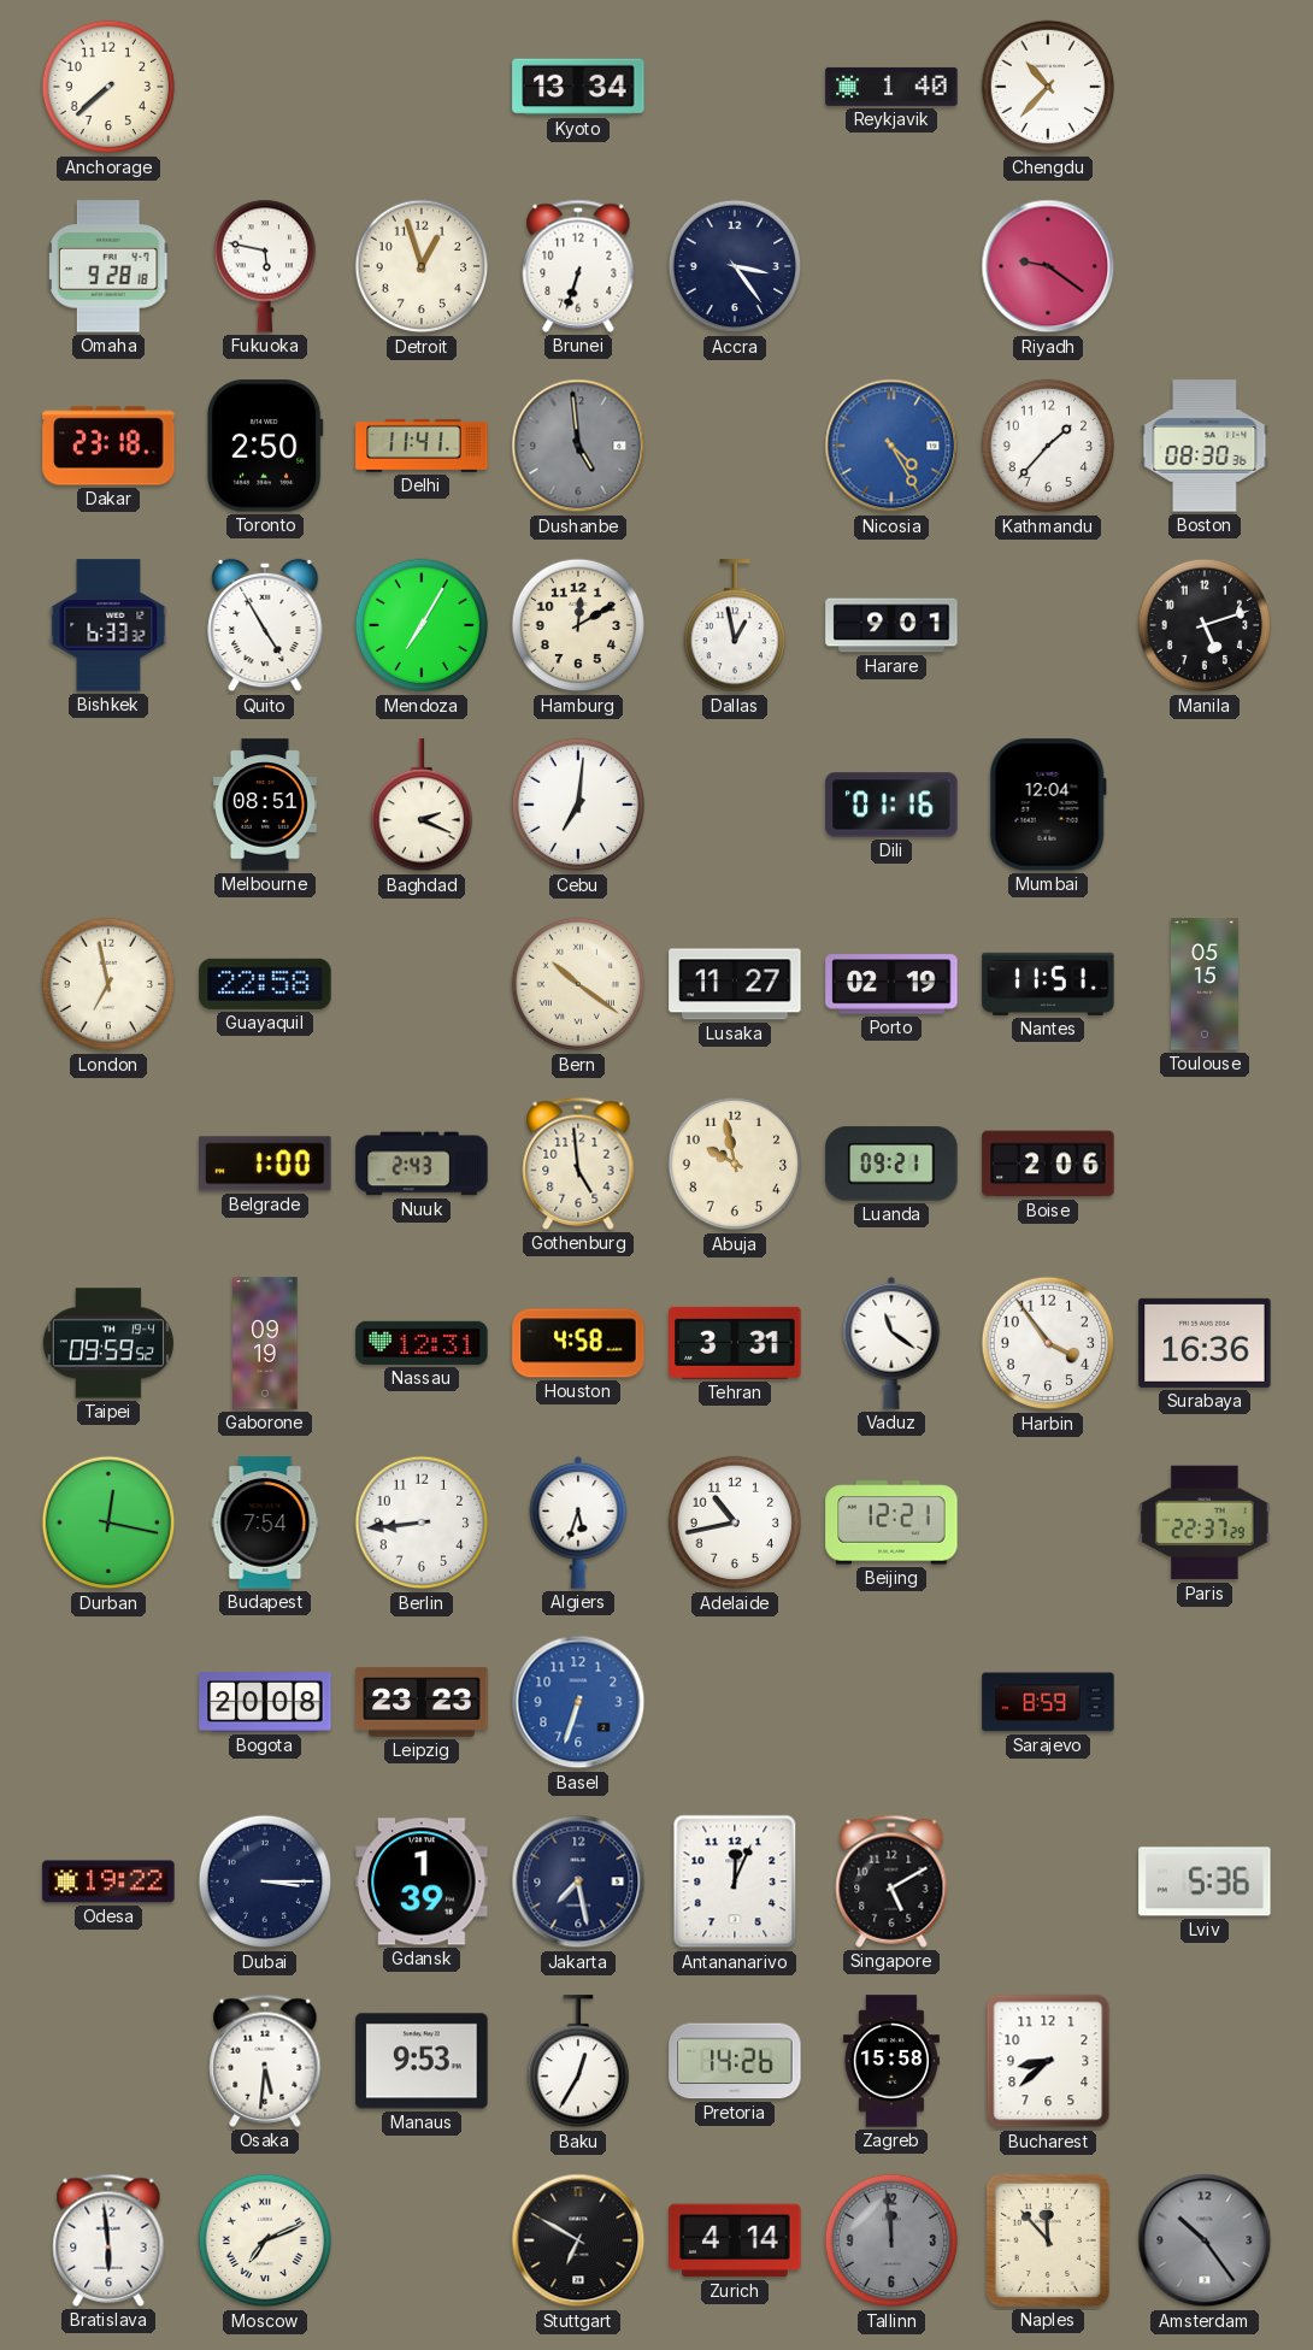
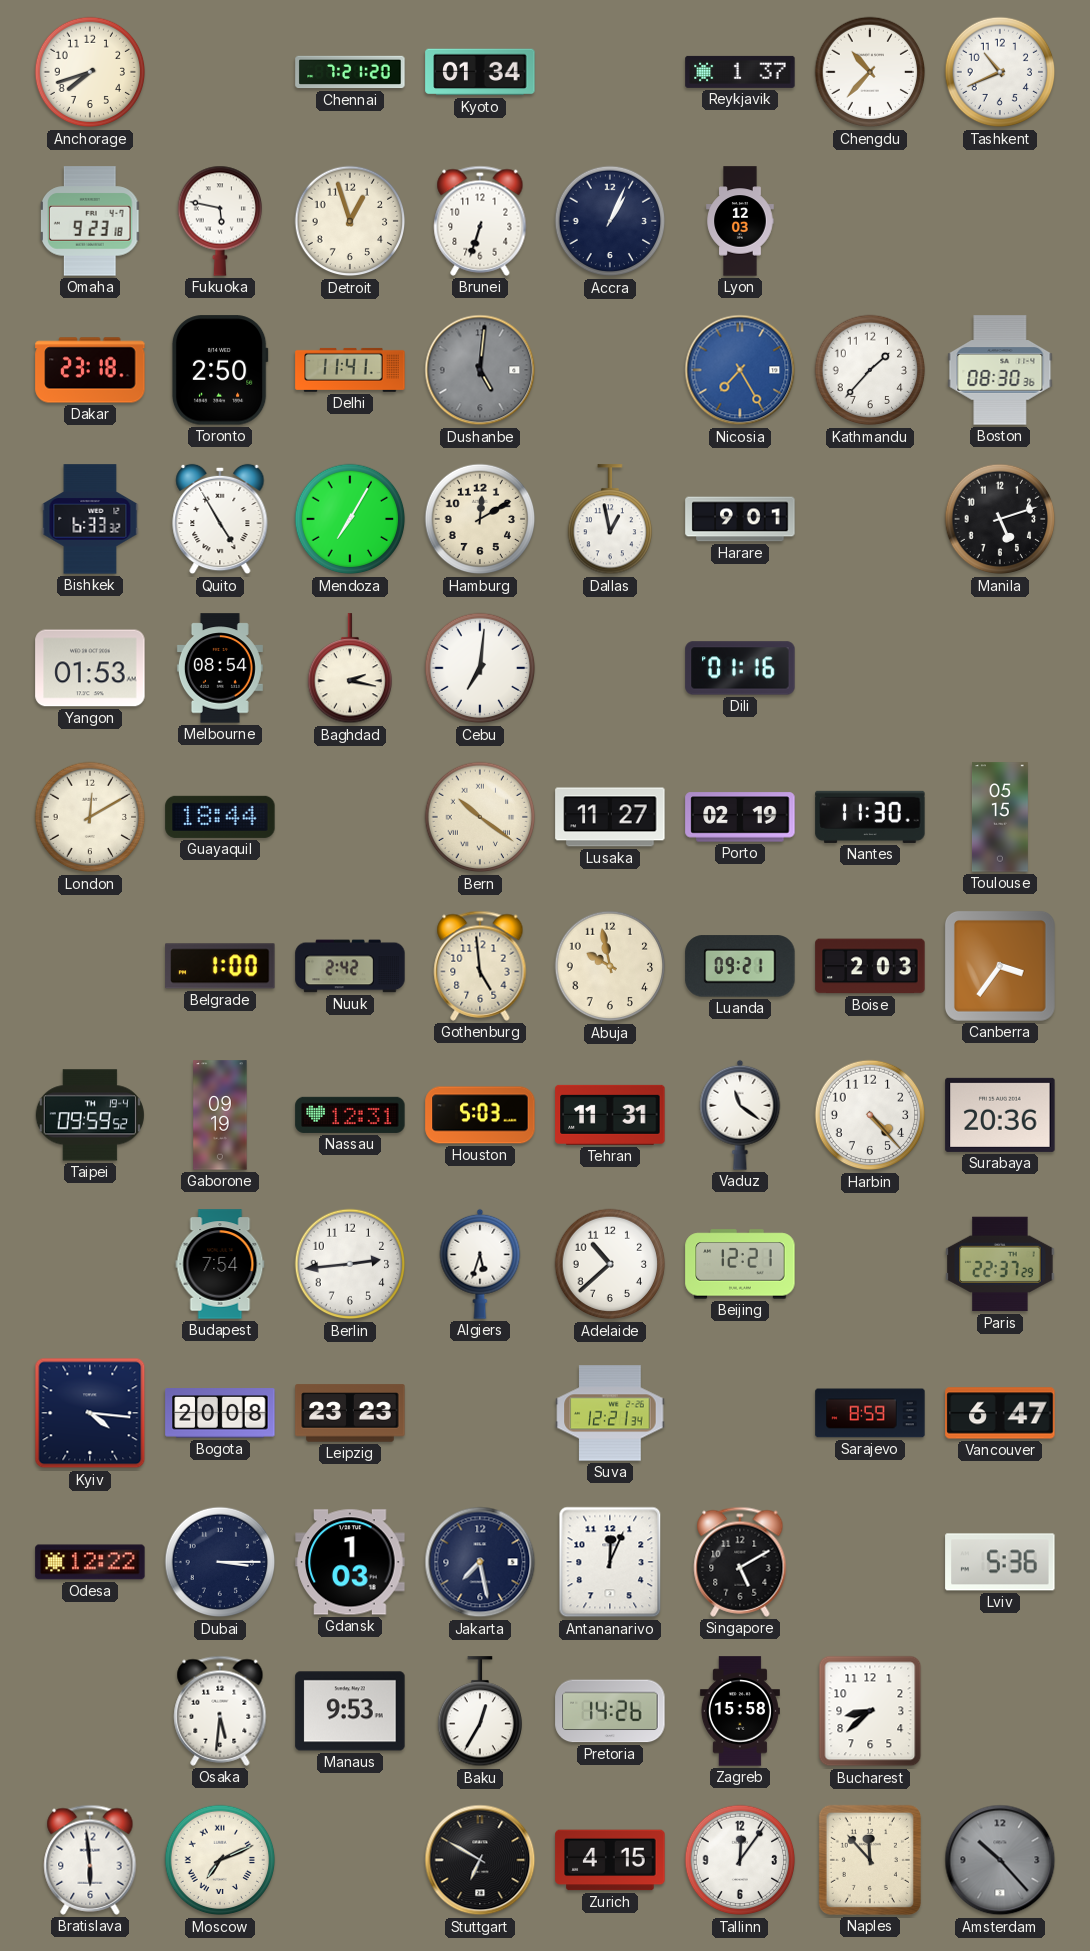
Anchorage: 7:38 -> 7:42 (90, 72)
Chennai: none -> 7:21 (350, 72)
Kyoto: 13:34 -> 01:34 (480, 72)
Reykjavik: 1:40 -> 1:37 (740, 72)
Tashkent: none -> 10:41 (1000, 72)
Omaha: 9:28 -> 9:23 (91, 221)
Accra: 3:24 -> 1:04 (610, 221)
Lyon: none -> 12:03 (740, 221)
Riyadh: 9:21 -> none (1048, 266)
Dushanbe: 4:59 -> 5:01 (480, 370)
Nicosia: 4:25 -> 7:25 (740, 370)
Yangon: none -> 01:53 (90, 668)
Melbourne: 08:51 -> 08:54 (220, 668)
Baghdad: 2:19 -> 2:17 (349, 669)
Mumbai: 12:04 -> none (1048, 805)
London: 6:58 -> 12:10 (90, 817)
Guayaquil: 22:58 -> 18:44 (220, 817)
Nantes: 11:51 -> 11:30 (870, 817)
Nuuk: 2:43 -> 2:42 (350, 966)
Boise: 2:06 -> 2:03 (870, 966)
Canberra: none -> 3:36 (1000, 966)
Houston: 4:58 -> 5:03 (480, 1115)
Tehran: 3:31 -> 11:31 (610, 1115)
Harbin: 3:54 -> 4:23 (870, 1115)
Surabaya: 16:36 -> 20:36 (1000, 1115)
Durban: 12:17 -> none (108, 1523)
Berlin: 8:44 -> 2:44 (350, 1264)
Adelaide: 10:43 -> 10:38 (610, 1264)
Kyiv: none -> 4:16 (90, 1413)
Basel: 6:33 -> none (578, 1702)
Suva: none -> 12:21 (610, 1413)
Vancouver: none -> 6:47 (1000, 1413)
Odesa: 19:22 -> 12:22 (90, 1562)
Gdansk: 1:39 -> 1:03 (350, 1562)
Zurich: 4:14 -> 4:15 (610, 1860)
Tallinn: 11:59 -> 12:06 (740, 1860)
Tallinn dial: grey -> white (740, 1860)
Amsterdam: 10:24 -> 10:23 (1000, 1860)
